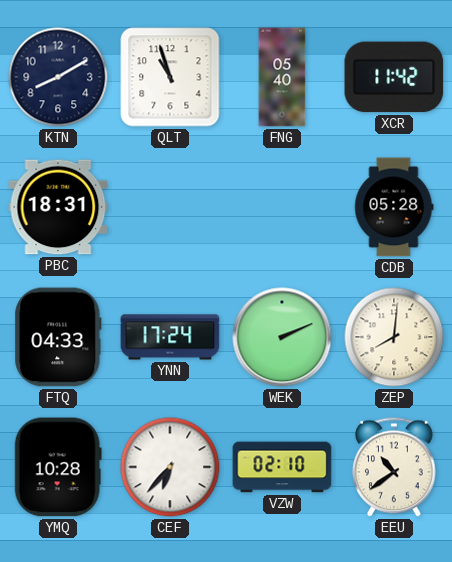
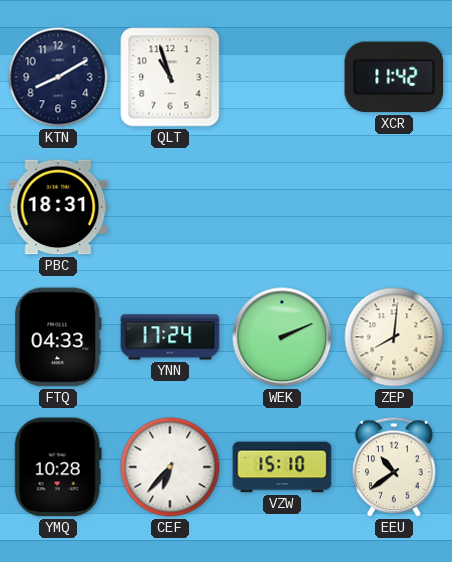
FNG: 05:40 -> none (282, 77)
CDB: 05:28 -> none (394, 207)
VZW: 02:10 -> 15:10 (282, 467)
